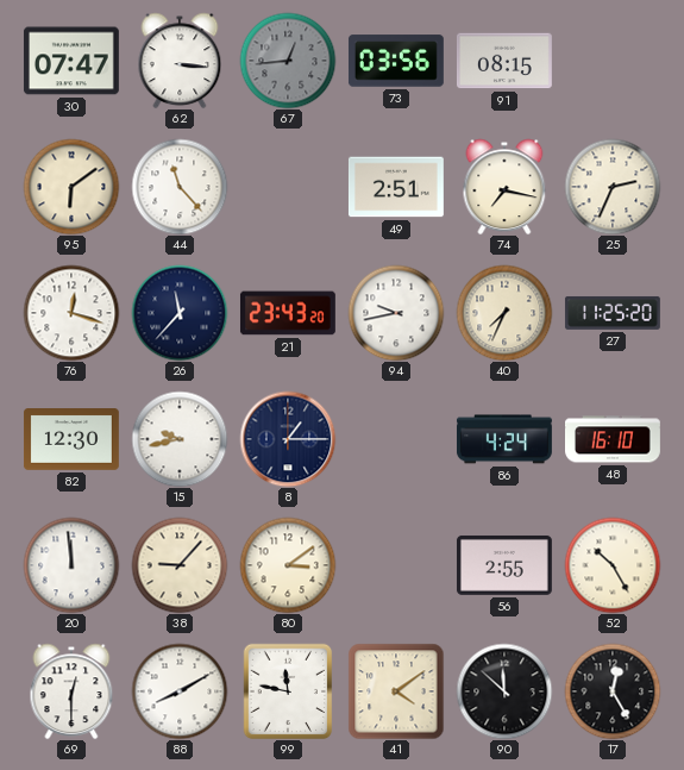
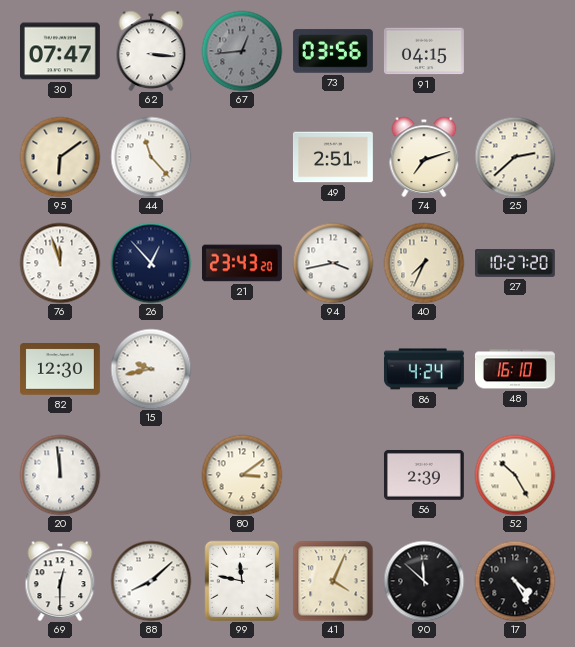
91: 08:15 -> 04:15 (424, 51)
74: 7:17 -> 7:12 (424, 157)
25: 2:34 -> 2:38 (515, 157)
76: 12:18 -> 11:57 (60, 263)
26: 11:37 -> 12:53 (151, 263)
94: 9:43 -> 3:43 (333, 263)
27: 11:25 -> 10:27 (515, 263)
8: 1:15 -> none (288, 439)
38: 9:07 -> none (180, 565)
56: 2:55 -> 2:39 (424, 475)
88: 8:10 -> 8:08 (151, 581)
41: 4:09 -> 4:04 (333, 581)
17: 12:25 -> 4:25 (515, 581)
